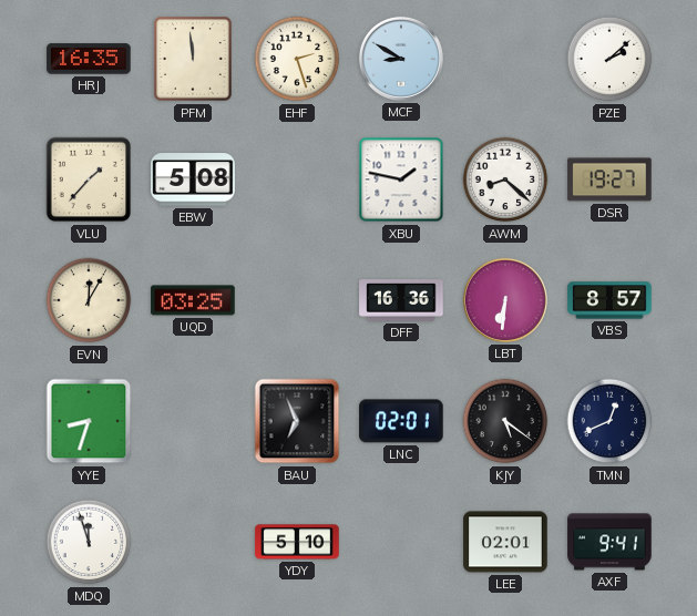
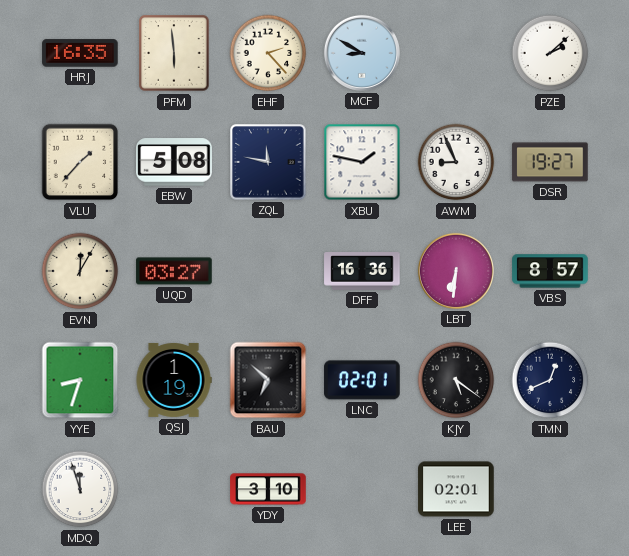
PFM: 11:59 -> 5:59 (174, 53)
EHF: 2:27 -> 2:23 (268, 53)
ZQL: none -> 11:47 (268, 162)
AWM: 8:22 -> 8:56 (456, 162)
UQD: 03:25 -> 03:27 (174, 271)
QSJ: none -> 1:19 (174, 380)
BAU: 6:56 -> 6:52 (268, 380)
YDY: 5:10 -> 3:10 (268, 489)
AXF: 9:41 -> none (609, 542)
